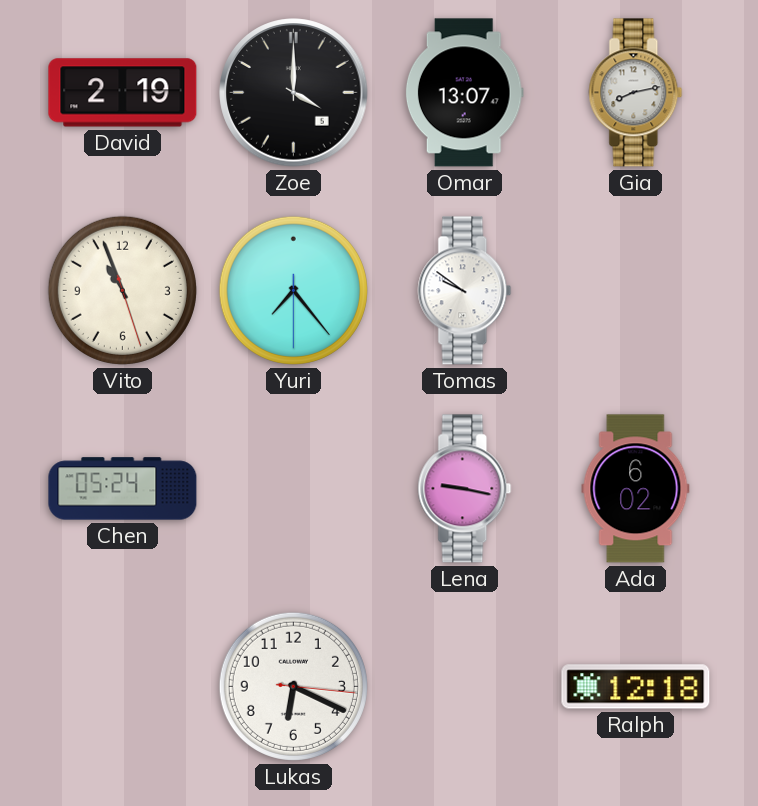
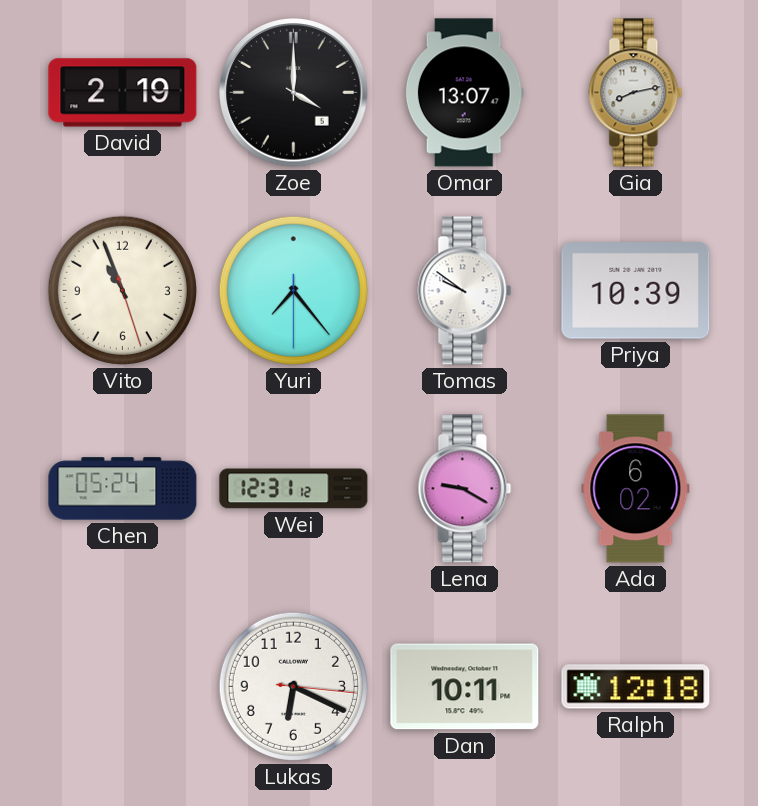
Priya: none -> 10:39 (636, 291)
Wei: none -> 12:31 (294, 489)
Lena: 9:17 -> 9:20 (465, 489)
Dan: none -> 10:11 (465, 687)
